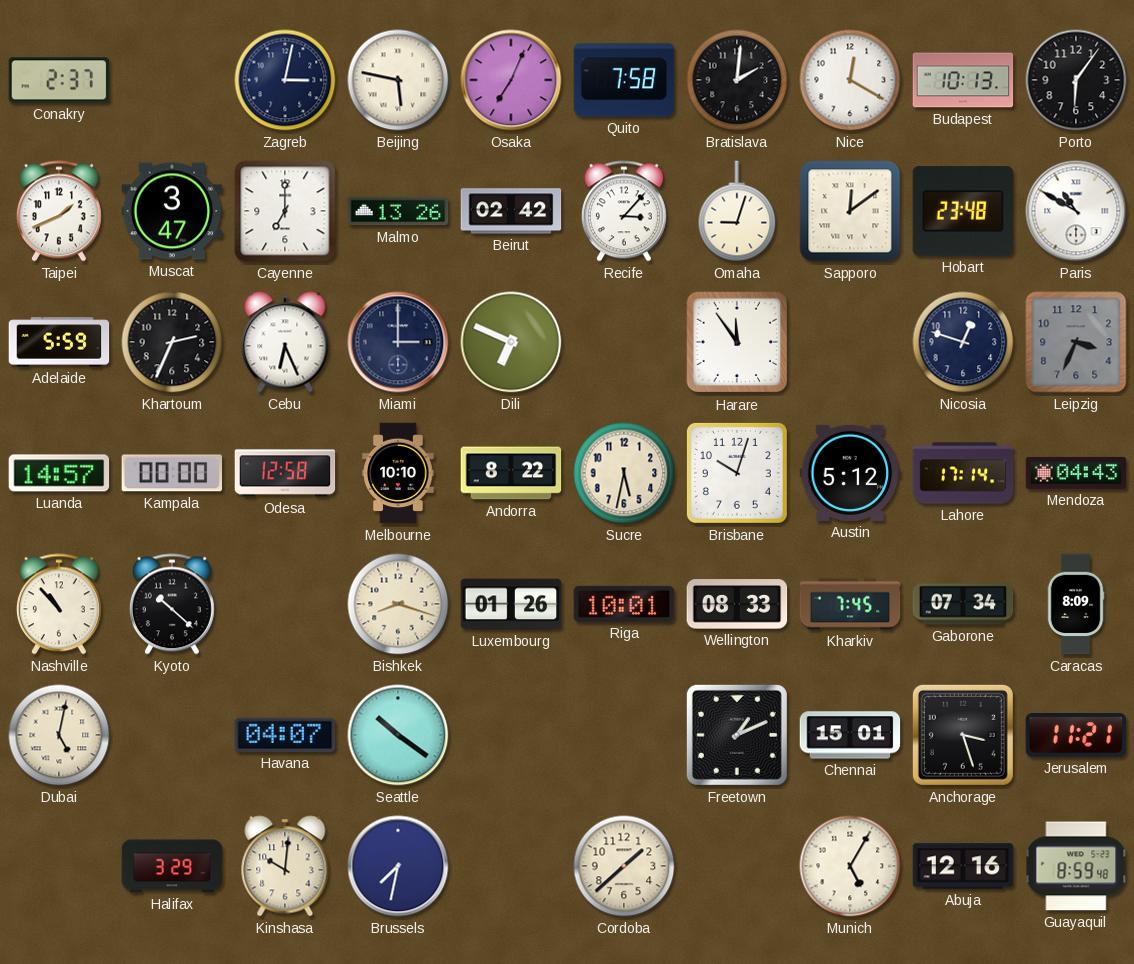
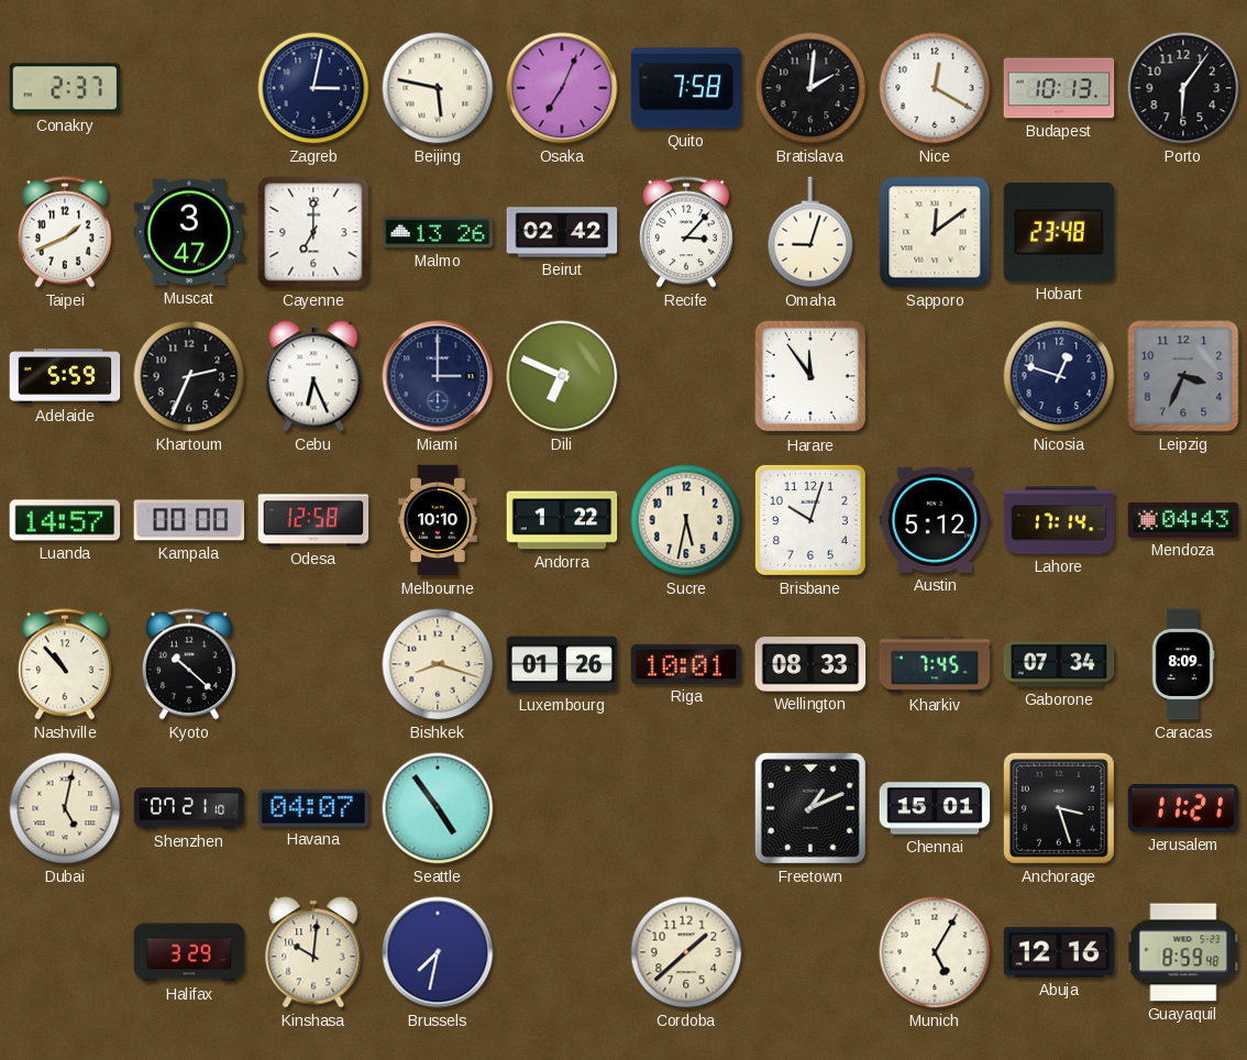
Paris: 10:50 -> none (1076, 211)
Andorra: 8:22 -> 1:22 (562, 520)
Shenzhen: none -> 07:21 (189, 808)
Seattle: 10:21 -> 4:54 (438, 808)
